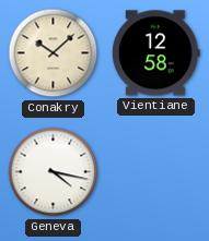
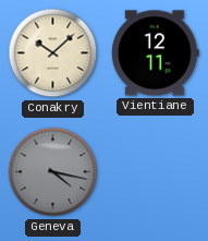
Vientiane: 12:58 -> 12:11 (156, 53)
Geneva dial: white -> grey (53, 172)
